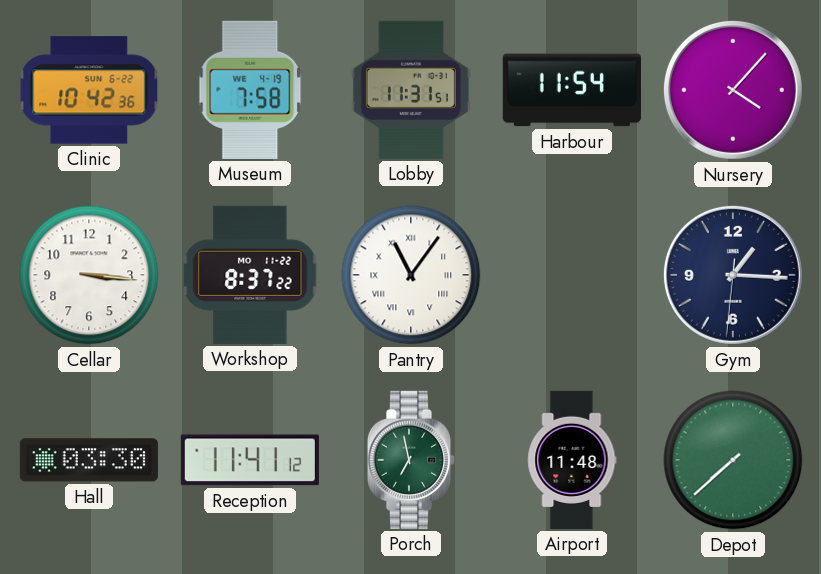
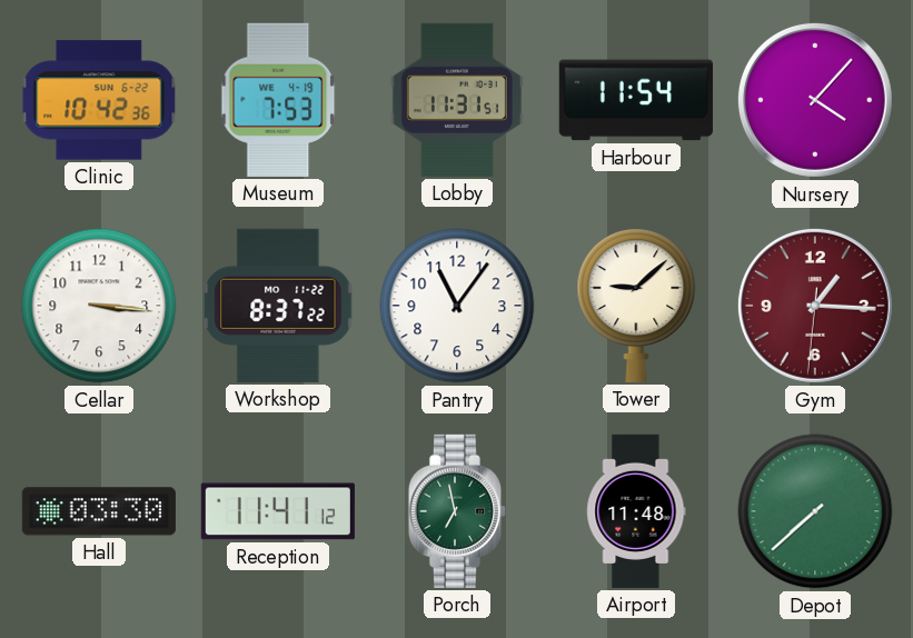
Museum: 7:58 -> 7:53 (278, 100)
Pantry numerals: Roman -> Arabic (457, 306)
Tower: none -> 9:08 (636, 306)
Gym dial: navy -> burgundy (815, 306)
